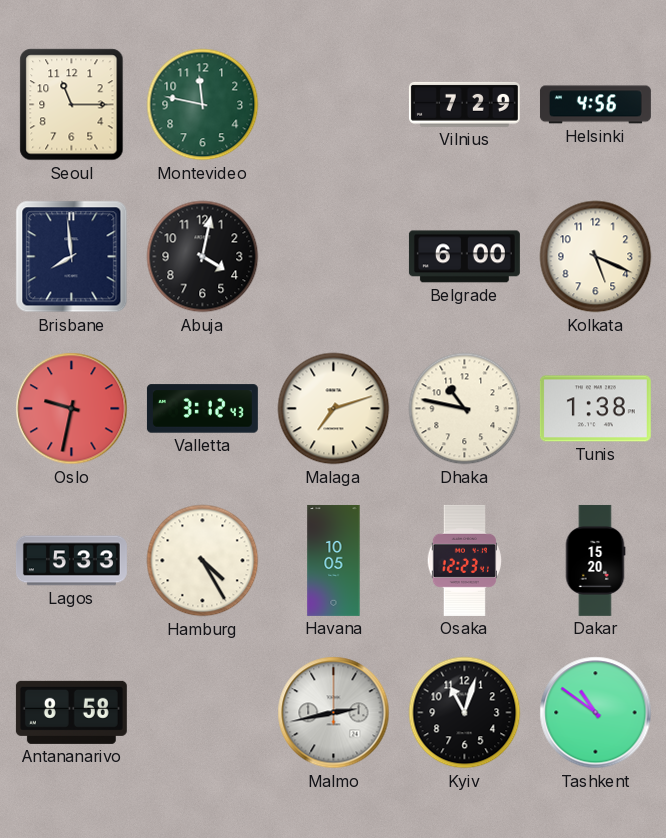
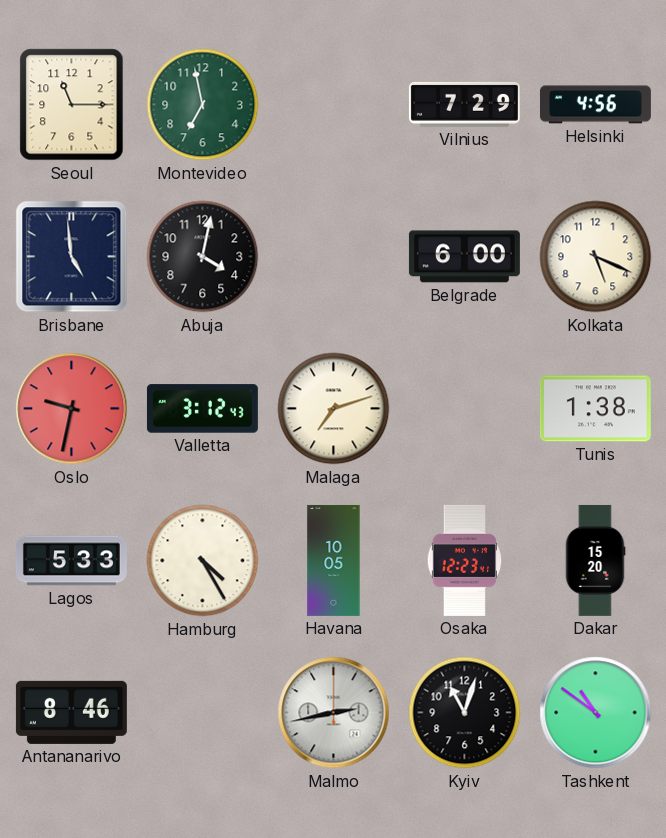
Montevideo: 11:47 -> 6:58 (203, 105)
Brisbane: 7:59 -> 4:59 (72, 257)
Dhaka: 10:47 -> none (465, 409)
Antananarivo: 8:58 -> 8:46 (71, 712)
